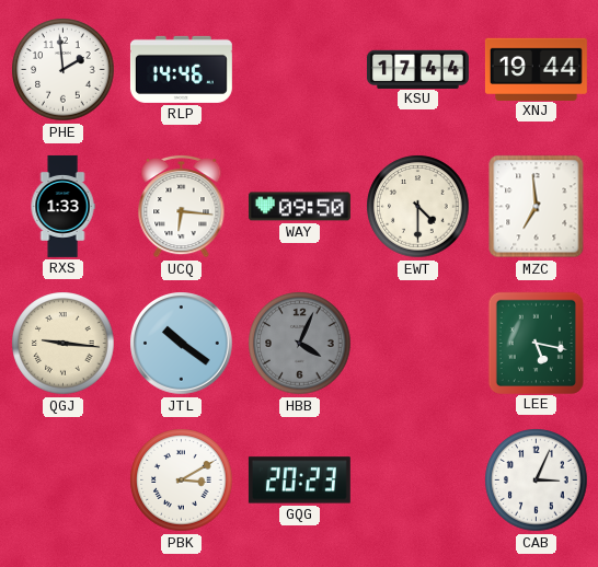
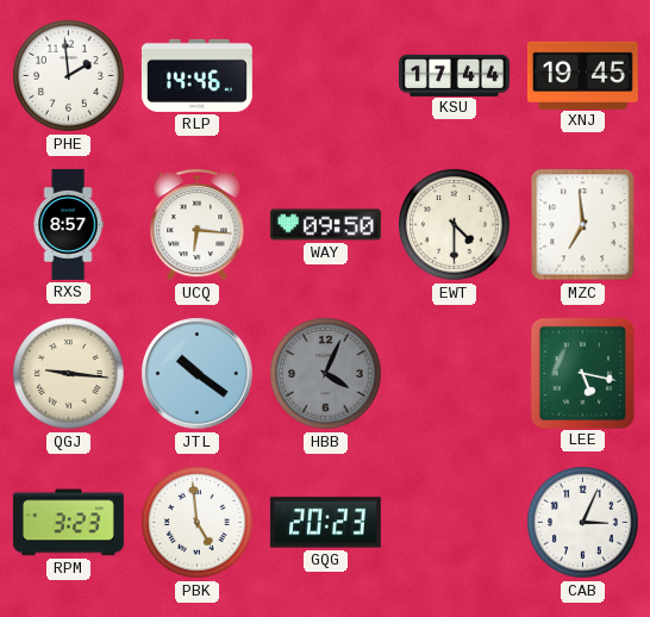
XNJ: 19:44 -> 19:45 (582, 75)
RXS: 1:33 -> 8:57 (68, 224)
RPM: none -> 3:23 (68, 523)
PBK: 3:10 -> 4:59 (198, 523)
